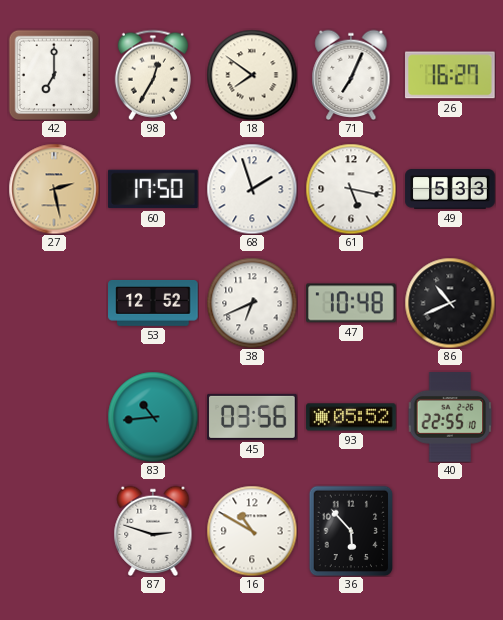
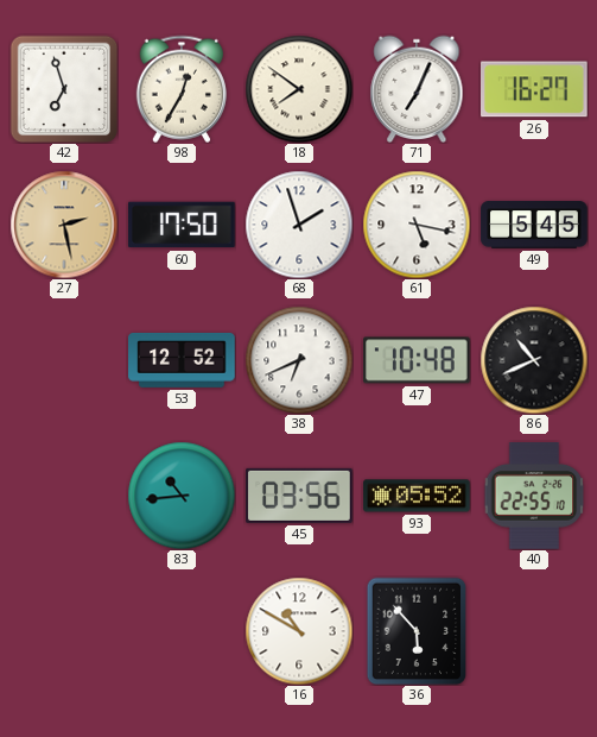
42: 7:00 -> 6:57 (64, 89)
49: 5:33 -> 5:45 (534, 225)
87: 2:48 -> none (153, 531)
